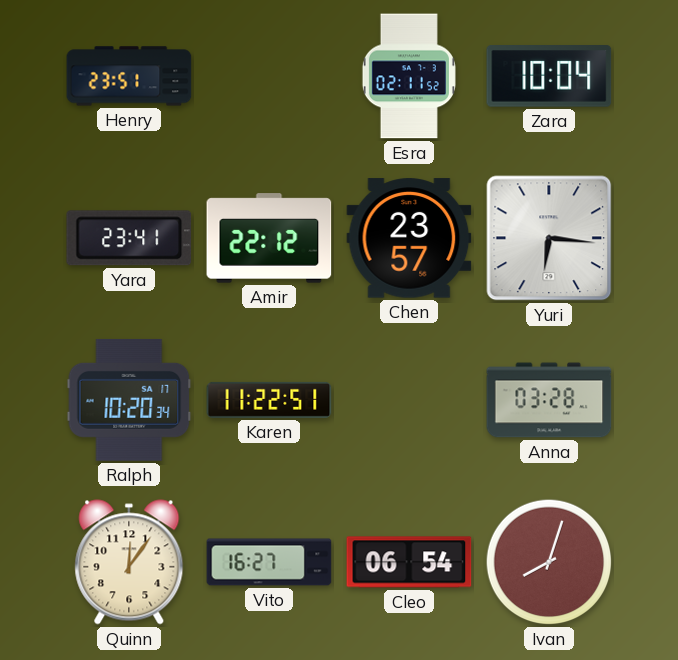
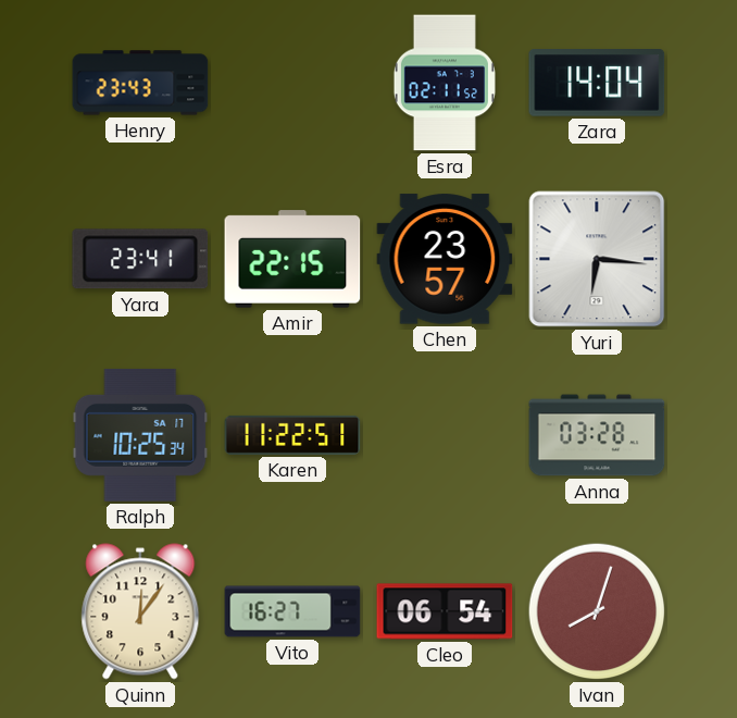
Henry: 23:51 -> 23:43 (140, 83)
Zara: 10:04 -> 14:04 (597, 83)
Amir: 22:12 -> 22:15 (292, 259)
Ralph: 10:20 -> 10:25 (140, 435)
